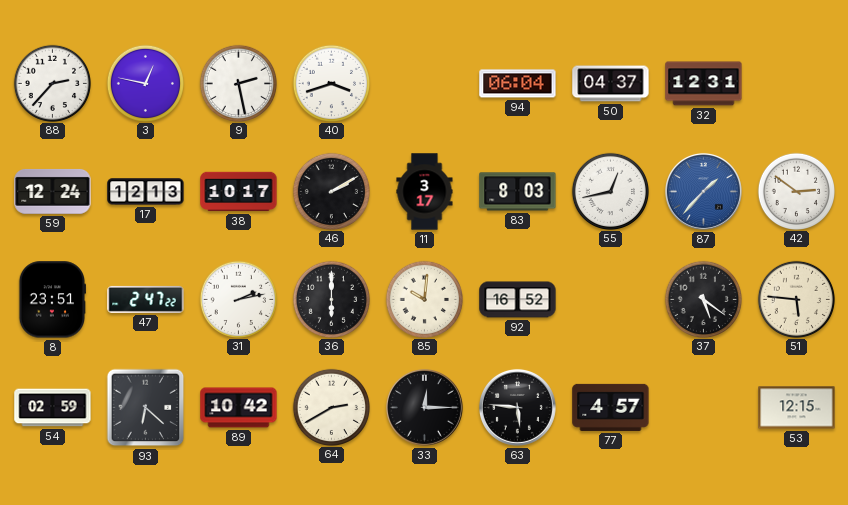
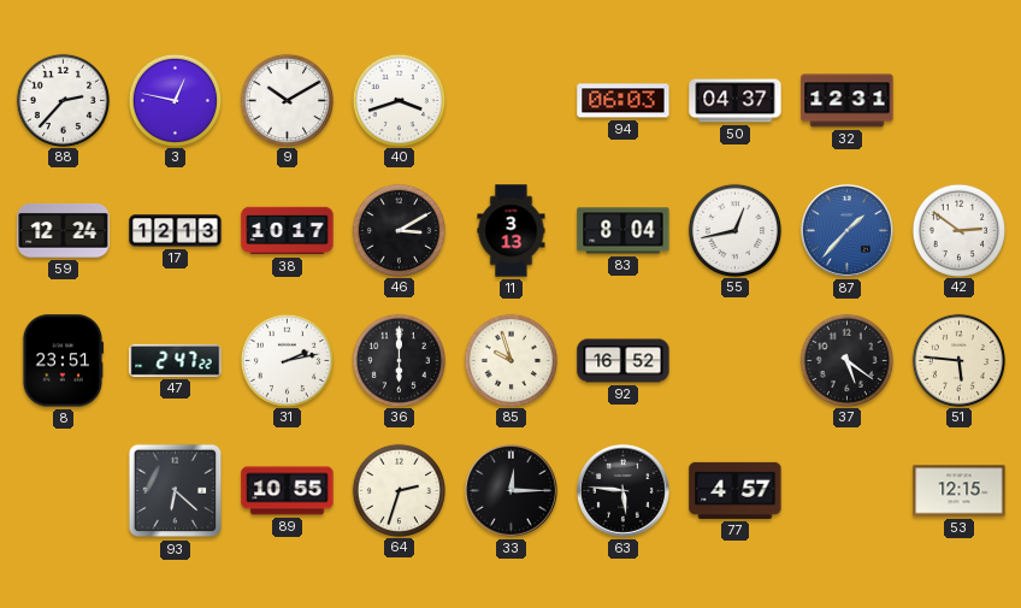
9: 2:28 -> 10:10 (287, 100)
94: 06:04 -> 06:03 (624, 101)
46: 2:10 -> 3:10 (399, 230)
11: 3:17 -> 3:13 (512, 231)
83: 8:03 -> 8:04 (624, 231)
85: 10:01 -> 9:57 (511, 360)
54: 02:59 -> none (53, 408)
89: 10:42 -> 10:55 (288, 491)
64: 2:40 -> 2:33 (399, 490)
